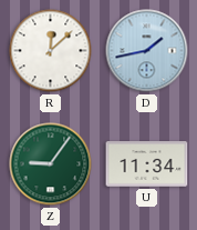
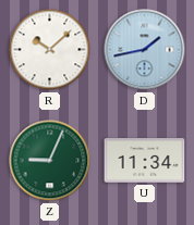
R: 12:08 -> 10:08 (50, 50)
Z: 9:06 -> 9:04 (50, 161)
